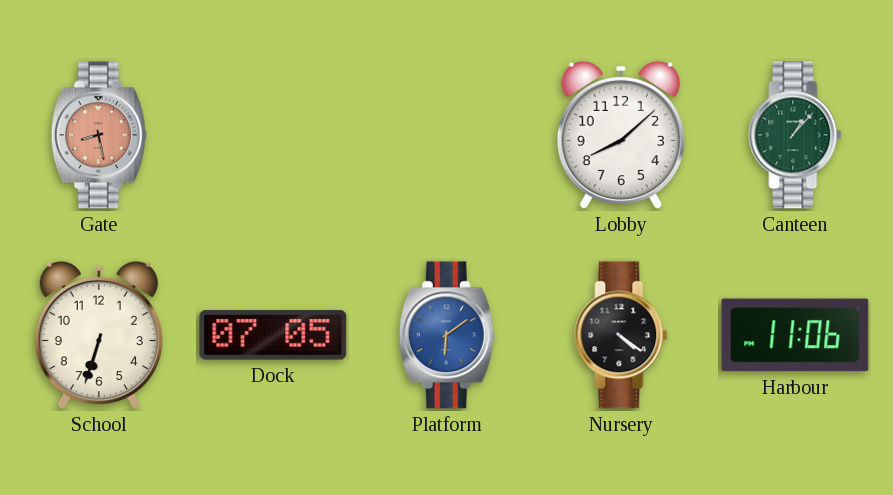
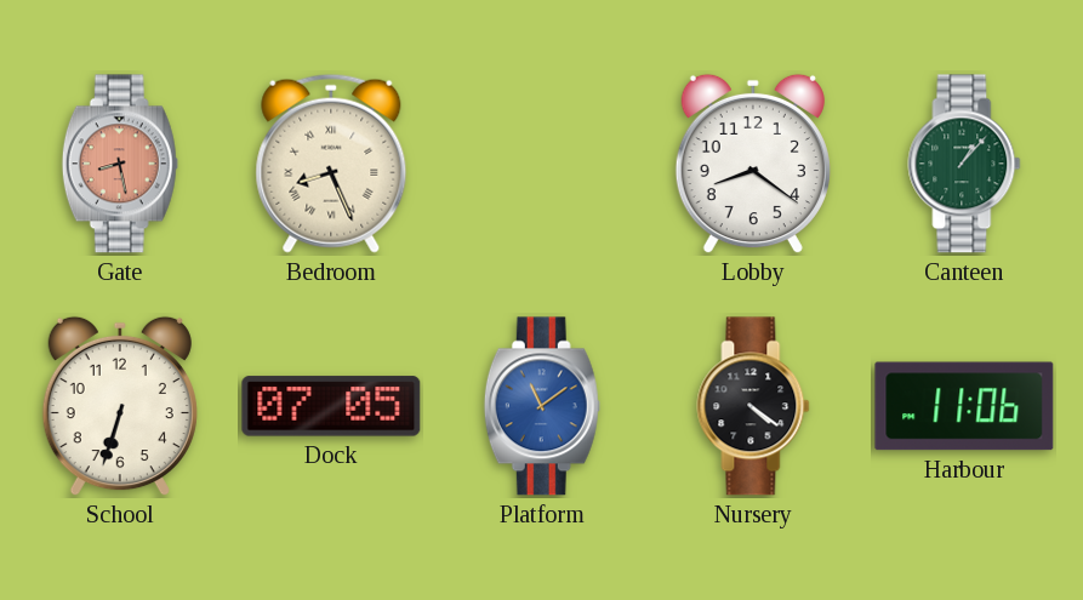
Bedroom: none -> 8:26 (331, 164)
Lobby: 8:08 -> 8:21 (753, 164)
Platform: 6:09 -> 11:09 (542, 406)
